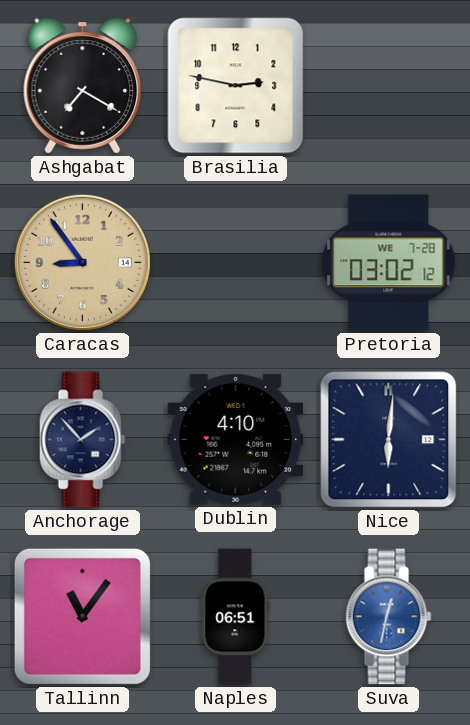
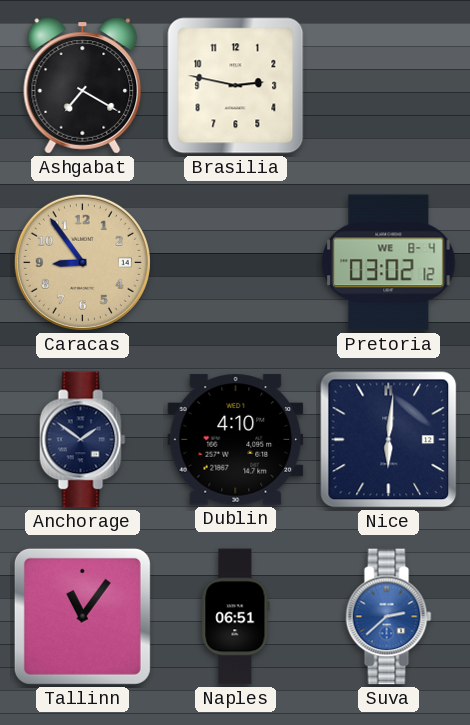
Pretoria date: WE 7-28 -> WE 8-4 (389, 263)
Anchorage: 1:53 -> 1:51 (83, 440)
Suva: 12:32 -> 2:38 (389, 617)
